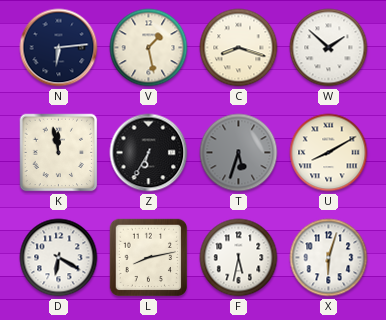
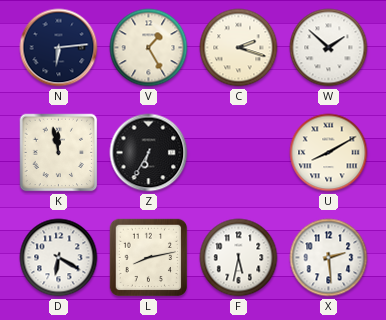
V: 1:28 -> 1:25 (149, 48)
C: 8:18 -> 2:18 (239, 48)
T: 5:33 -> none (239, 153)
X: 6:03 -> 2:29 (329, 258)
